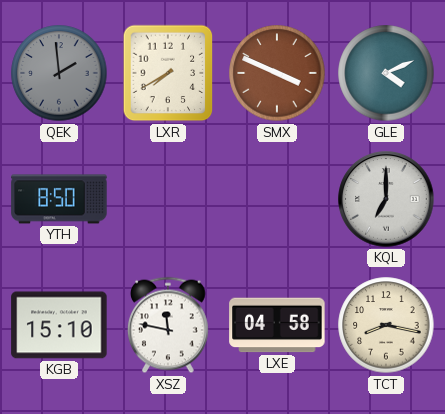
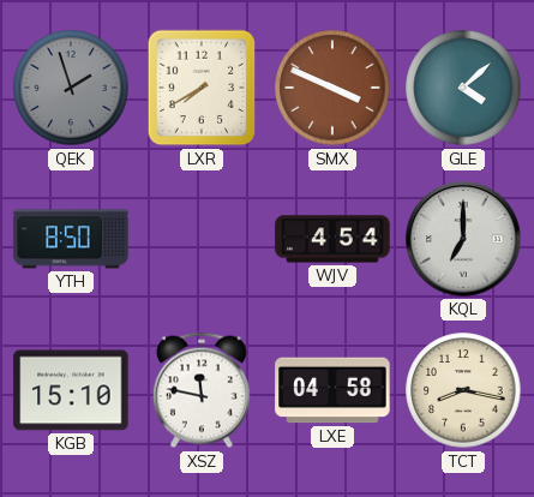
QEK: 1:59 -> 1:57 (71, 88)
GLE: 4:11 -> 4:08 (463, 88)
WJV: none -> 4:54 (332, 239)
